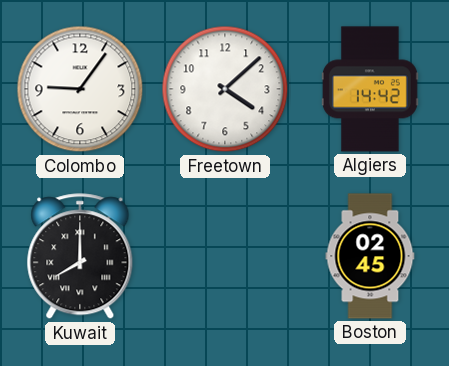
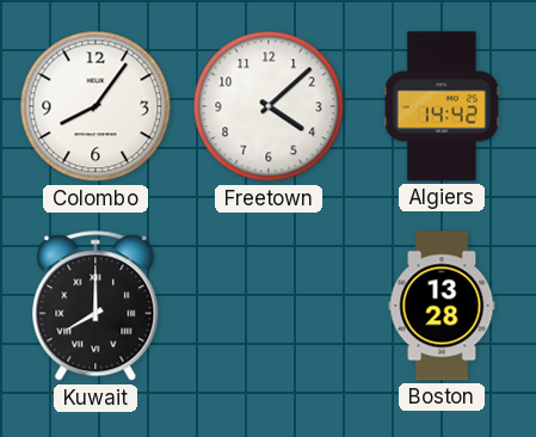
Colombo: 9:06 -> 8:06 (96, 106)
Boston: 02:45 -> 13:28 (442, 306)
